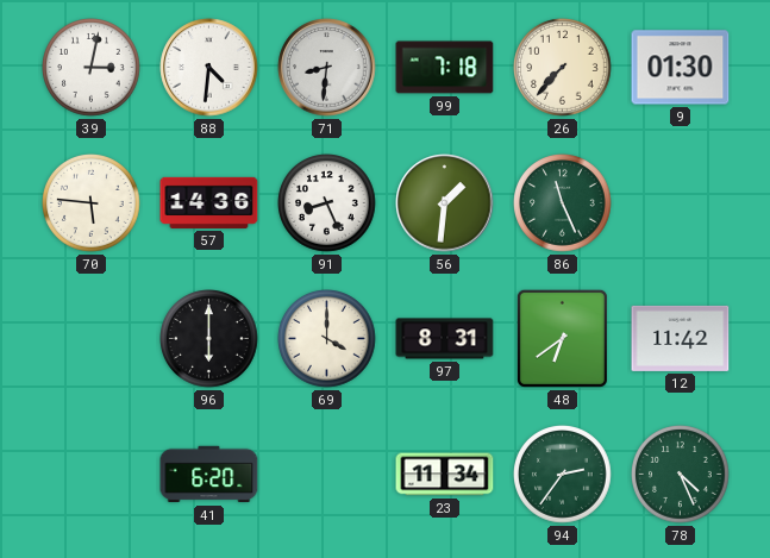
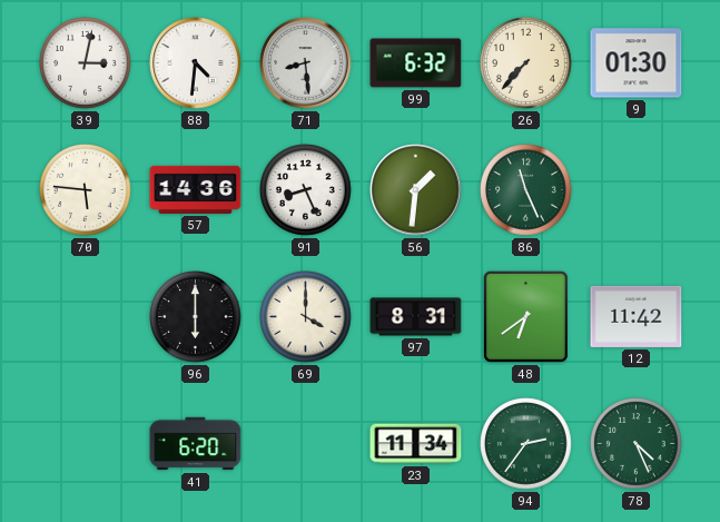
71: 8:31 -> 8:29 (306, 63)
99: 7:18 -> 6:32 (416, 63)
